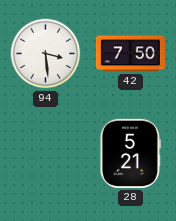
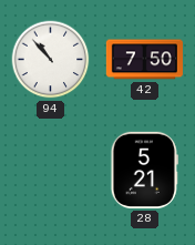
94: 3:29 -> 10:53 (51, 60)
